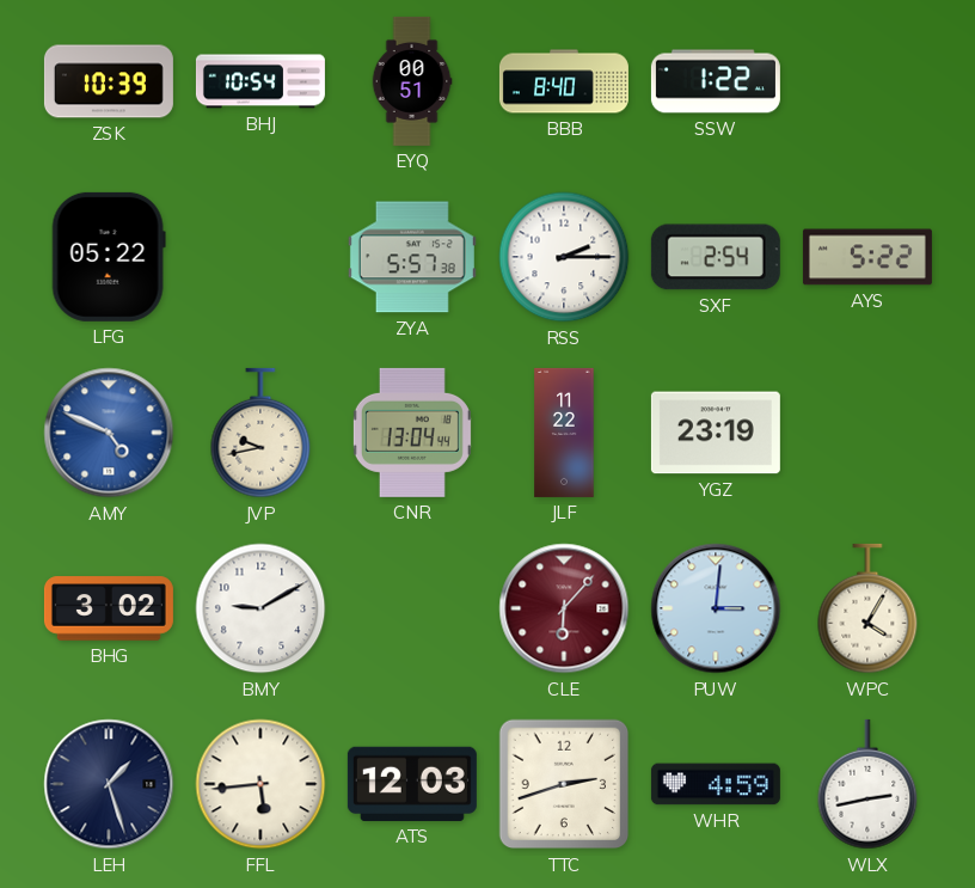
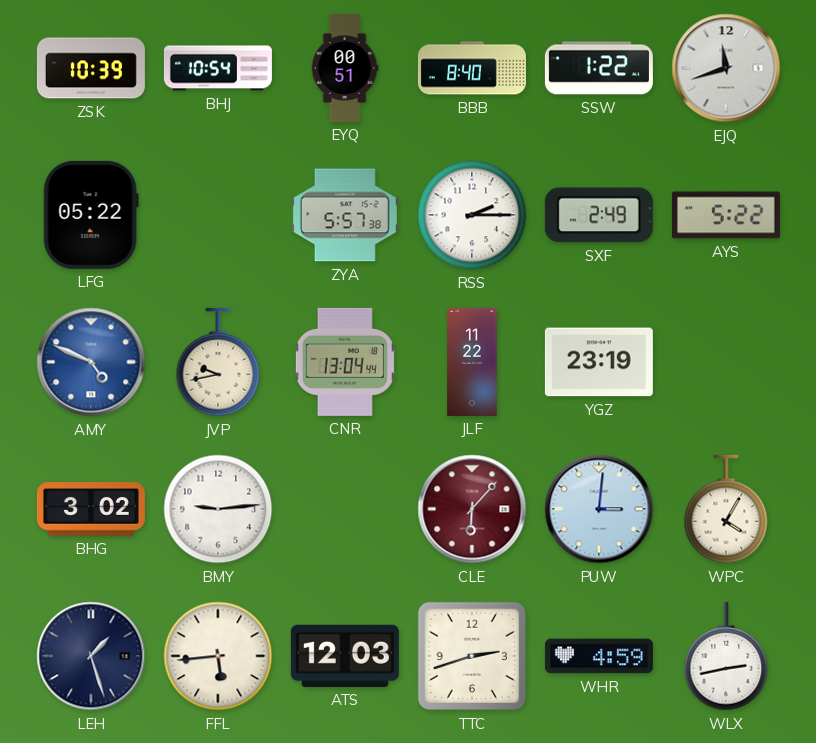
EJQ: none -> 11:42 (726, 68)
SXF: 2:54 -> 2:49 (599, 215)
BMY: 9:10 -> 9:14 (218, 509)
